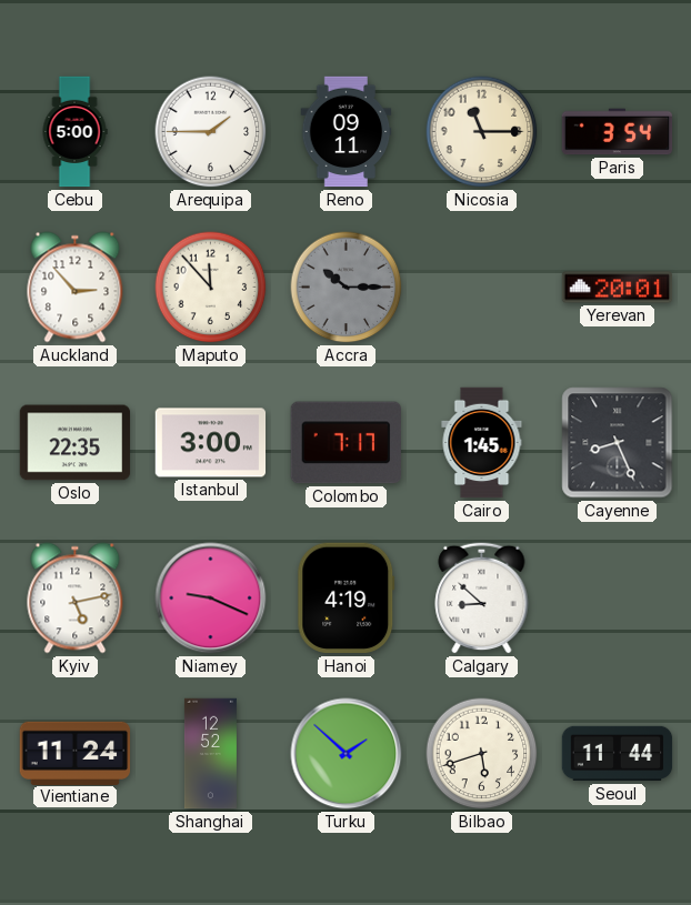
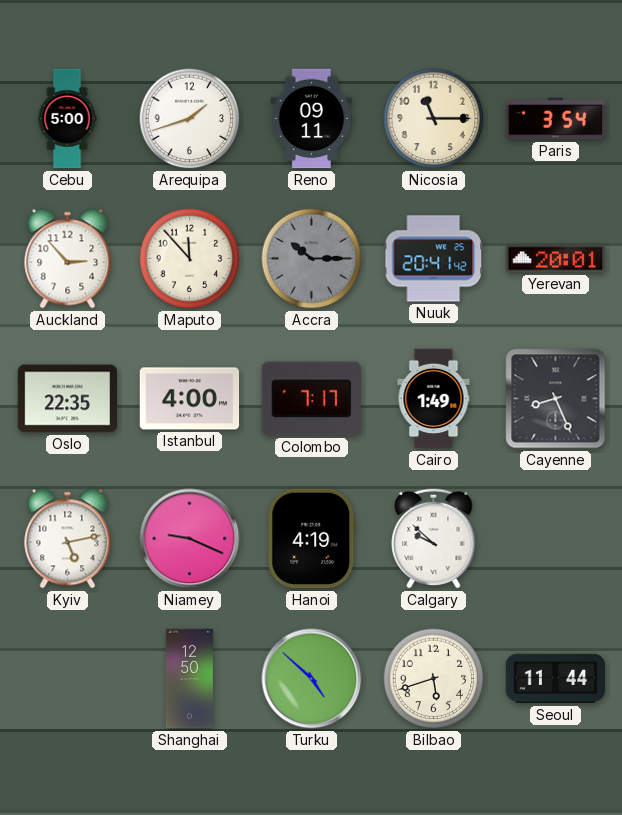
Arequipa: 1:45 -> 1:42 (190, 119)
Nuuk: none -> 20:41 (433, 259)
Istanbul: 3:00 -> 4:00 (190, 399)
Cairo: 1:45 -> 1:49 (434, 399)
Calgary: 8:52 -> 9:52 (434, 538)
Vientiane: 11:24 -> none (76, 753)
Shanghai: 12:52 -> 12:50 (189, 679)
Turku: 1:52 -> 4:52 (312, 679)
